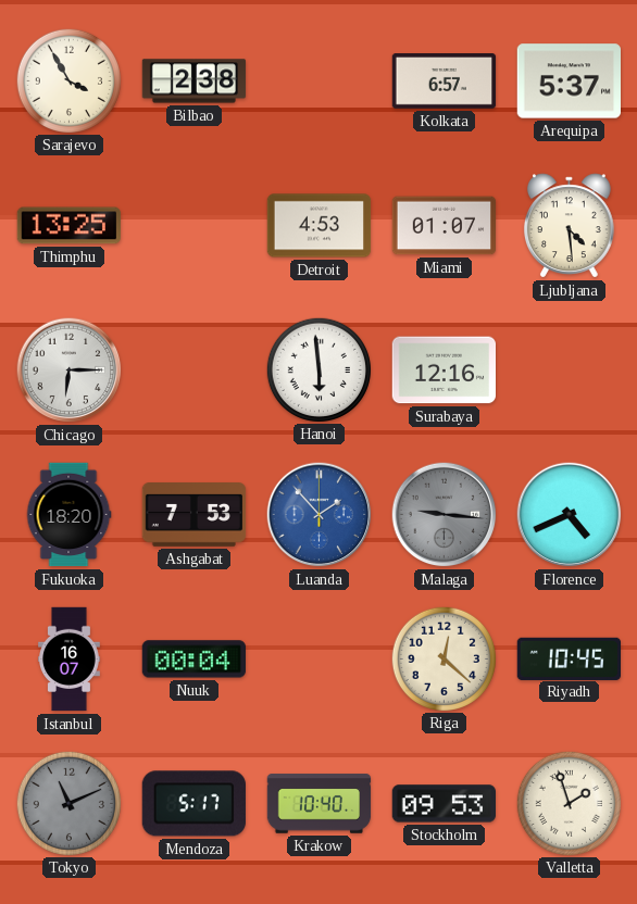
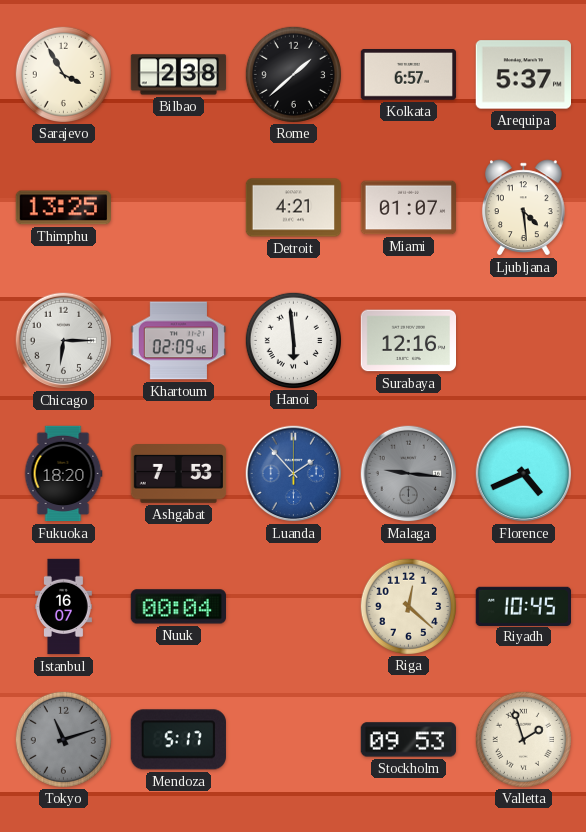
Rome: none -> 1:38 (293, 74)
Detroit: 4:53 -> 4:21 (294, 208)
Khartoum: none -> 02:09 (179, 341)
Tokyo: 11:11 -> 11:12 (63, 739)
Krakow: 10:40 -> none (320, 804)
